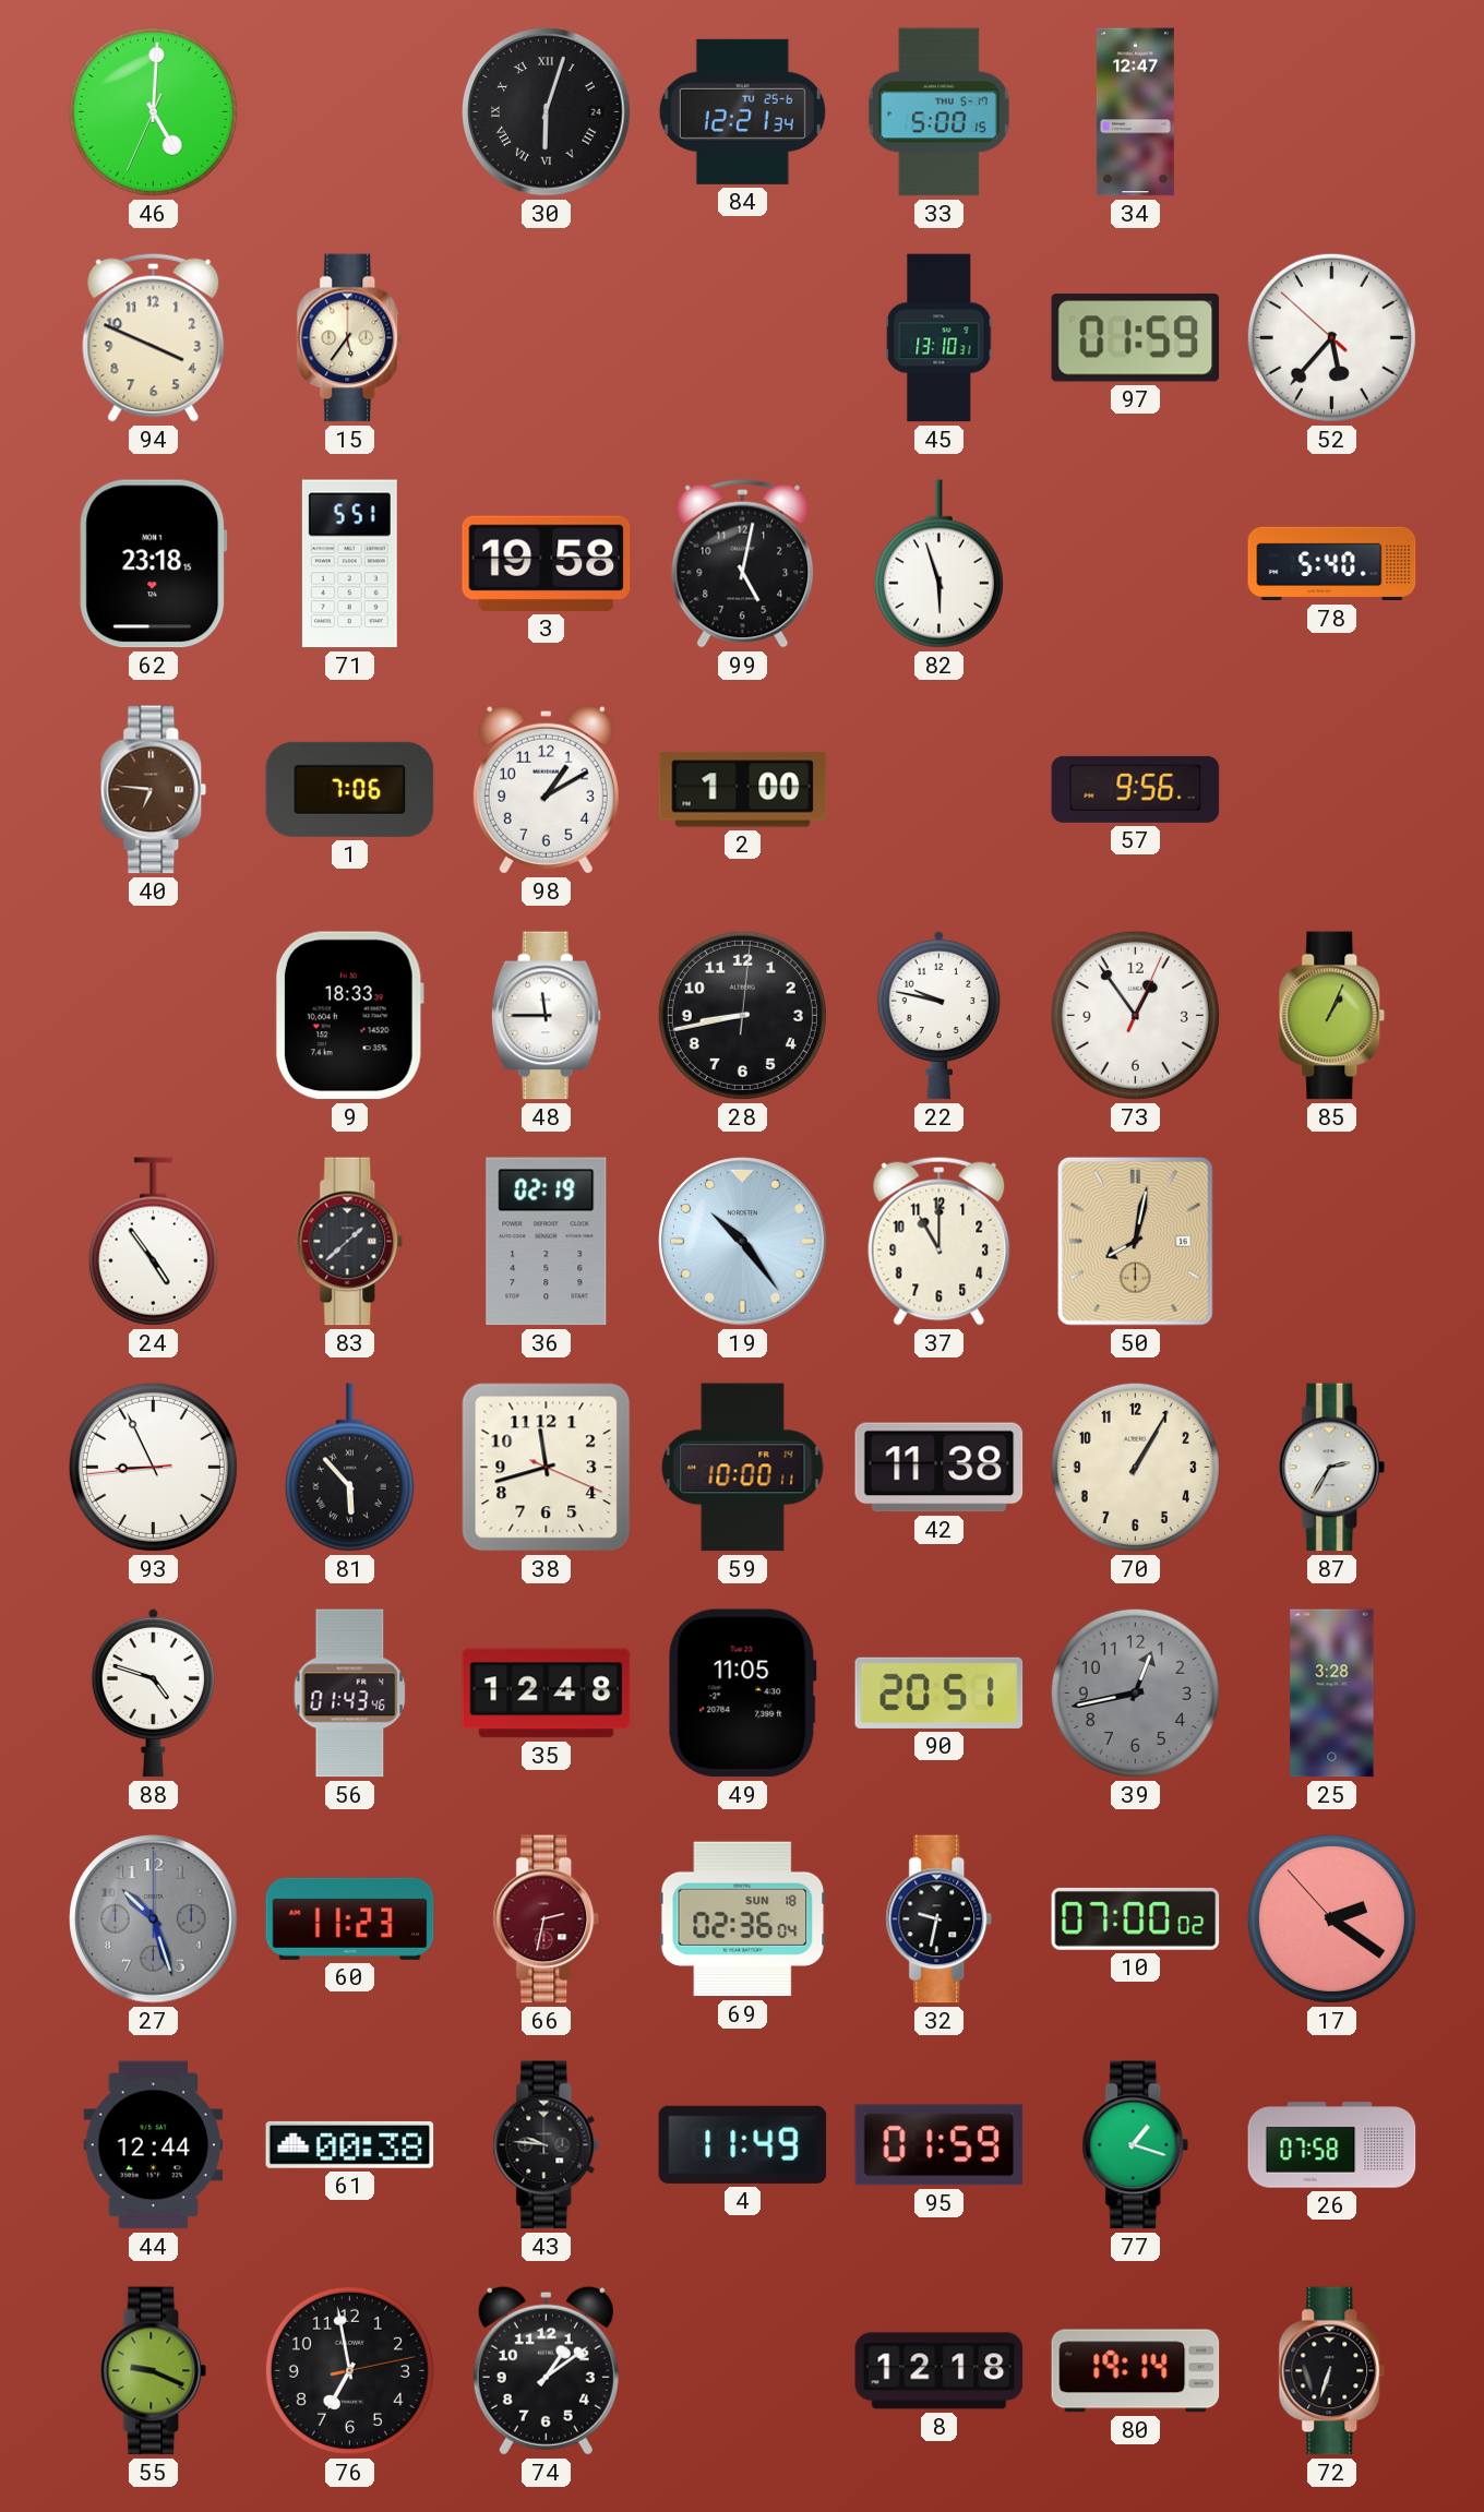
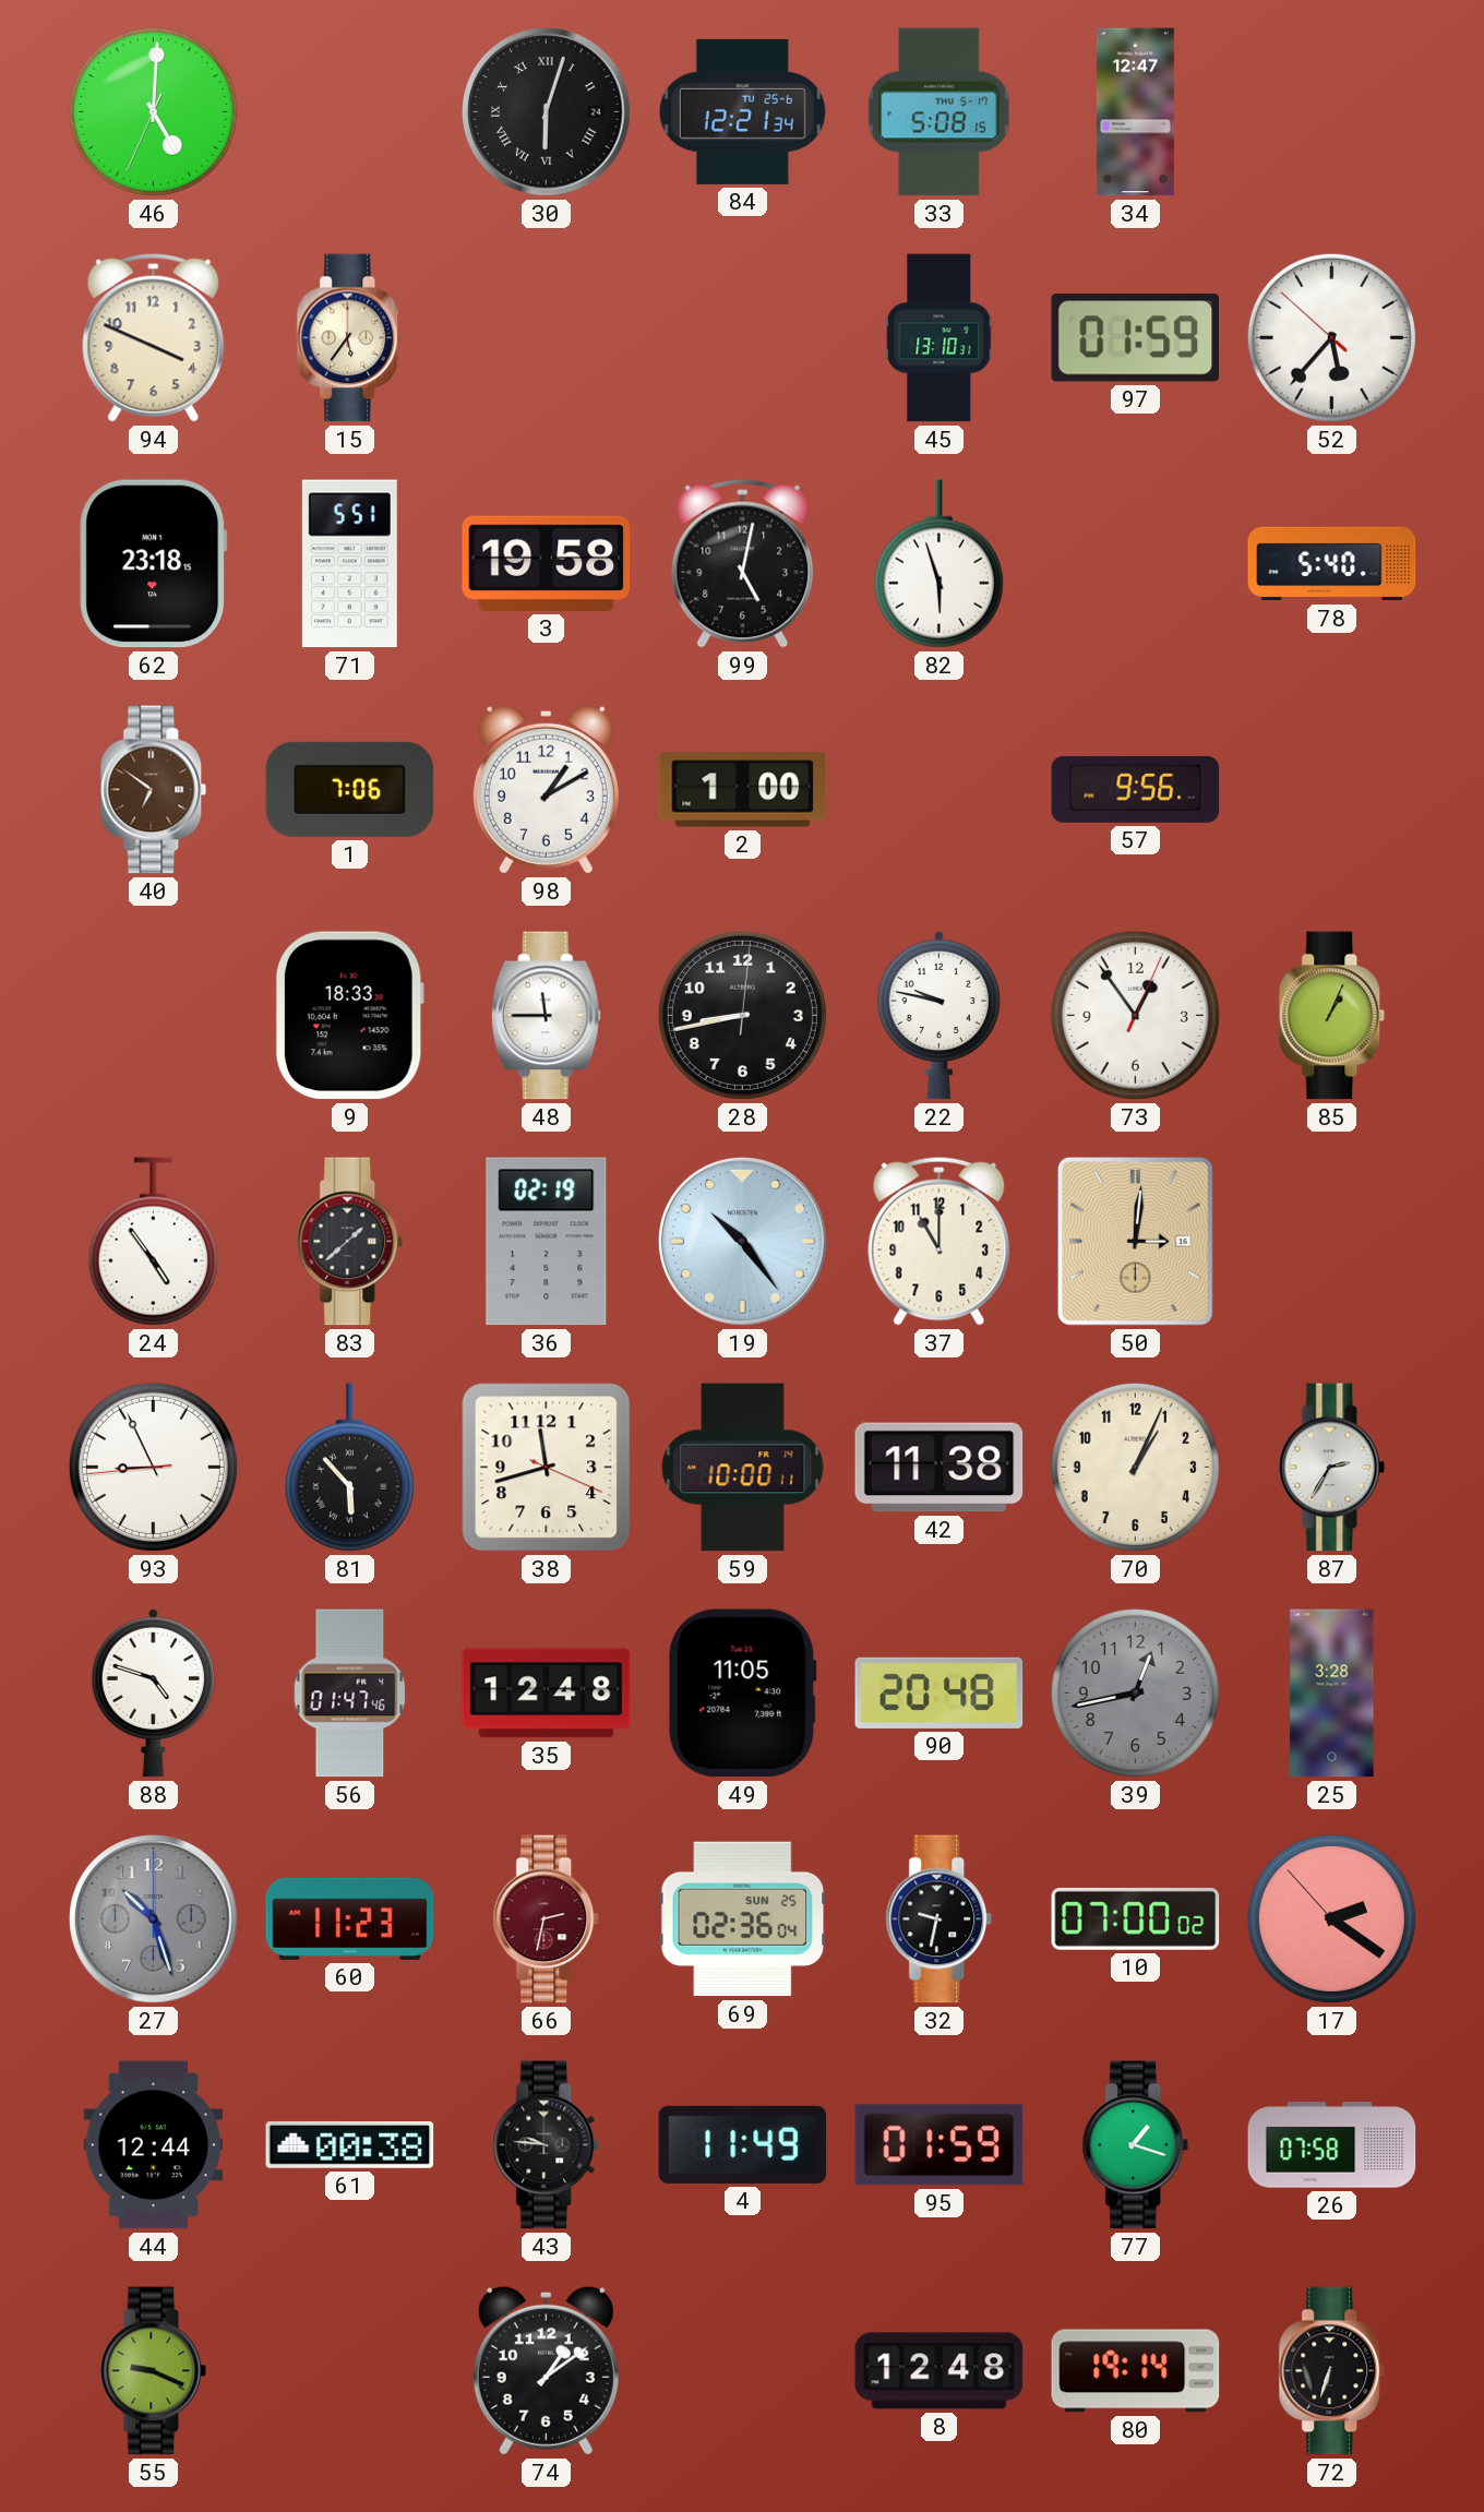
33: 5:00 -> 5:08 (938, 112)
40: 6:46 -> 6:51 (154, 790)
50: 8:02 -> 3:01 (1135, 1241)
70: 1:05 -> 1:04 (1135, 1467)
56: 01:43 -> 01:47 (350, 1694)
90: 20:51 -> 20:48 (940, 1692)
69 date: SUN 18 -> SUN 25 (743, 1919)
76: 6:58 -> none (349, 2370)
8: 12:18 -> 12:48 (940, 2371)
